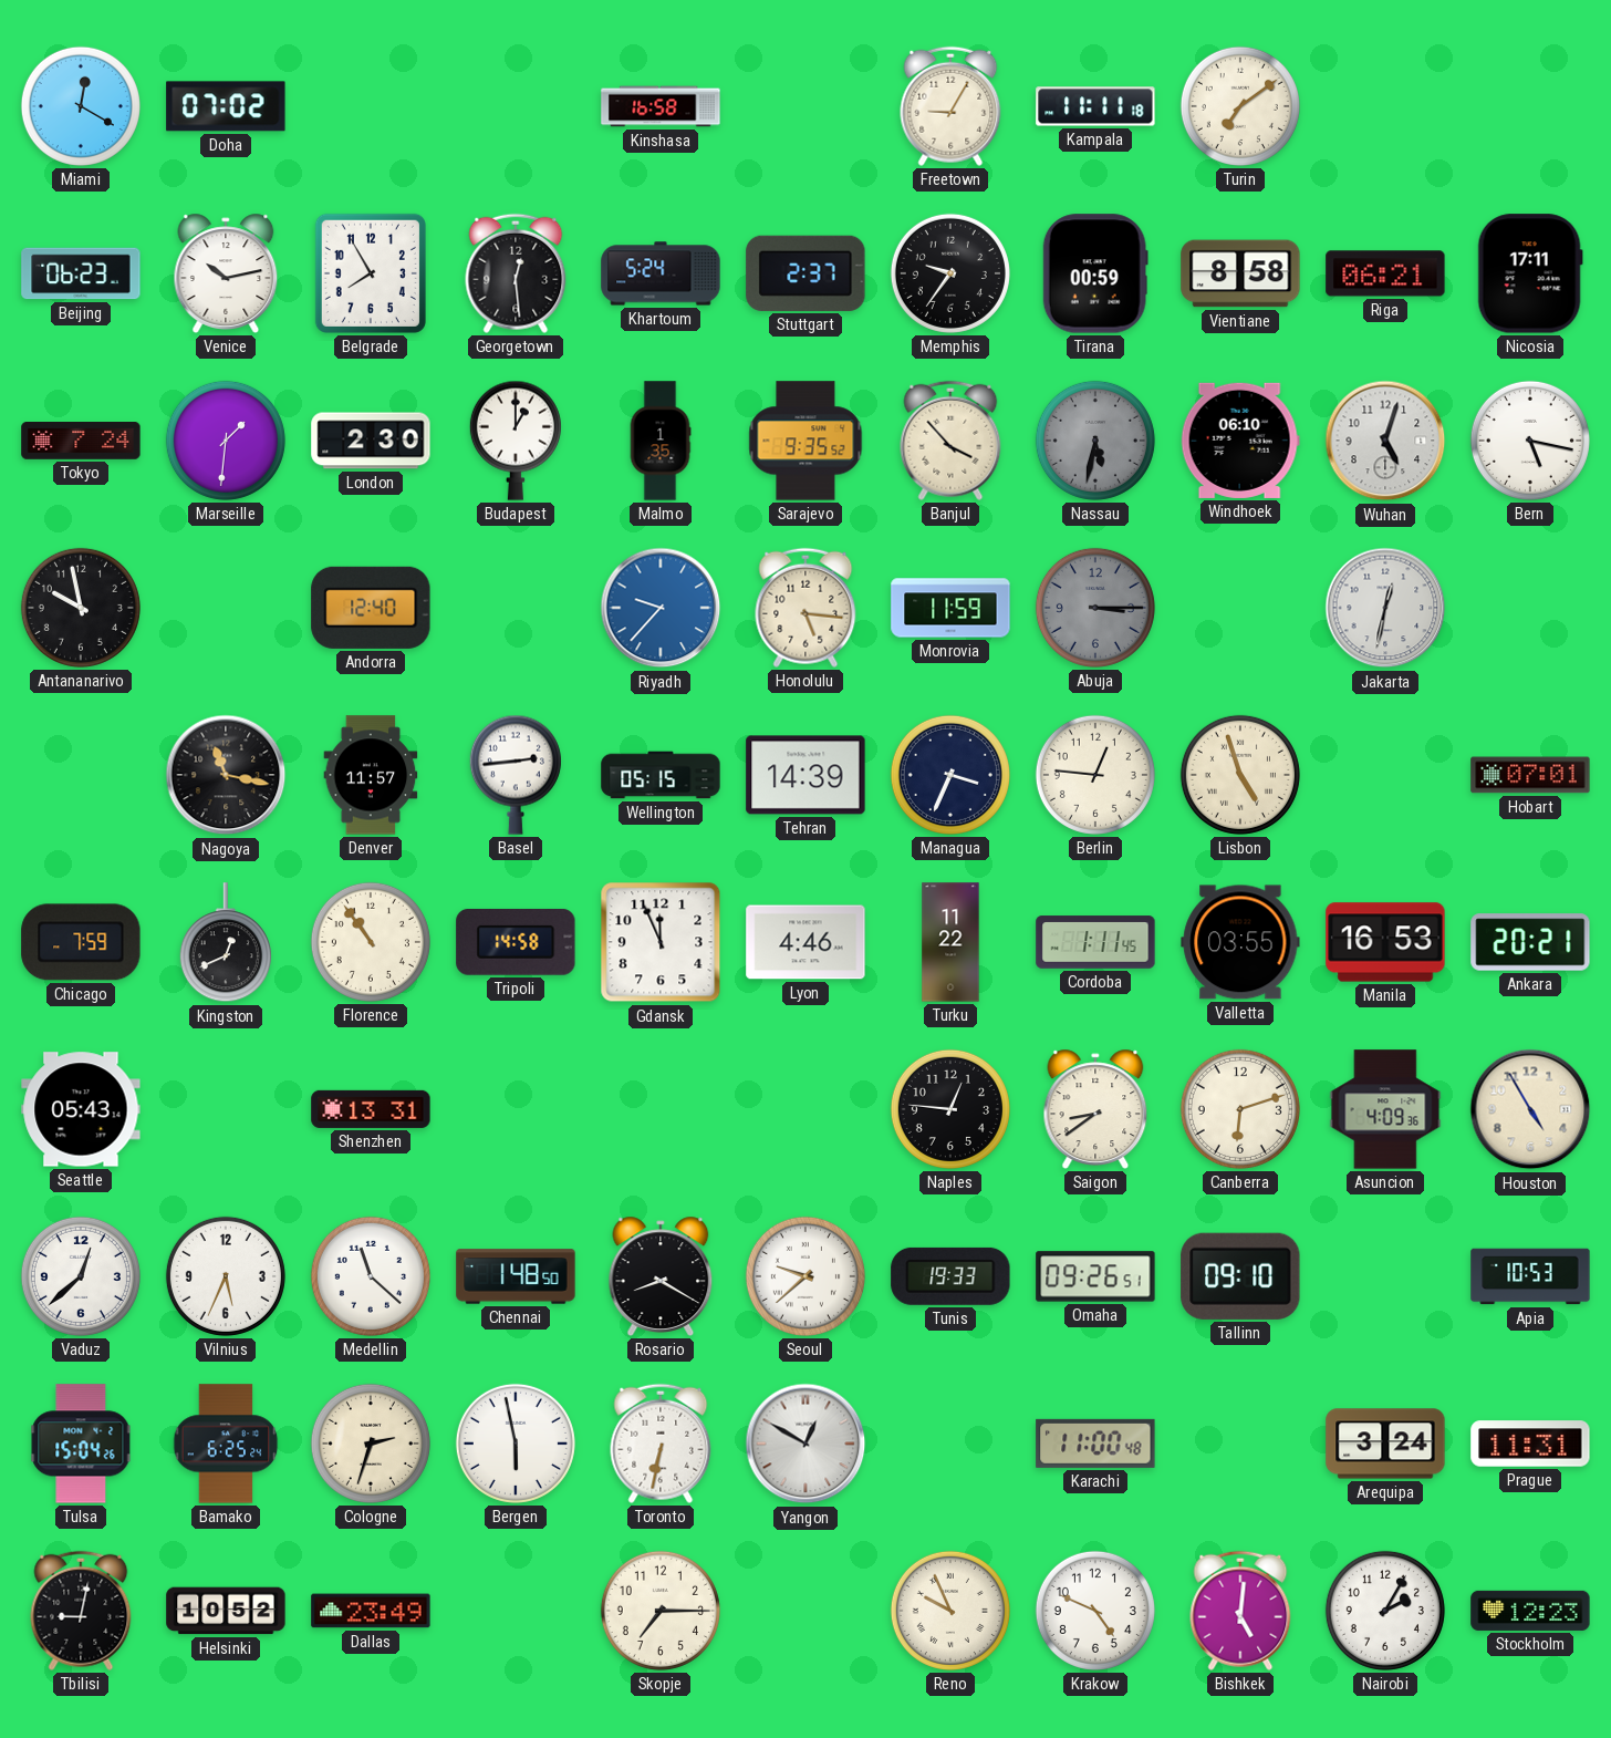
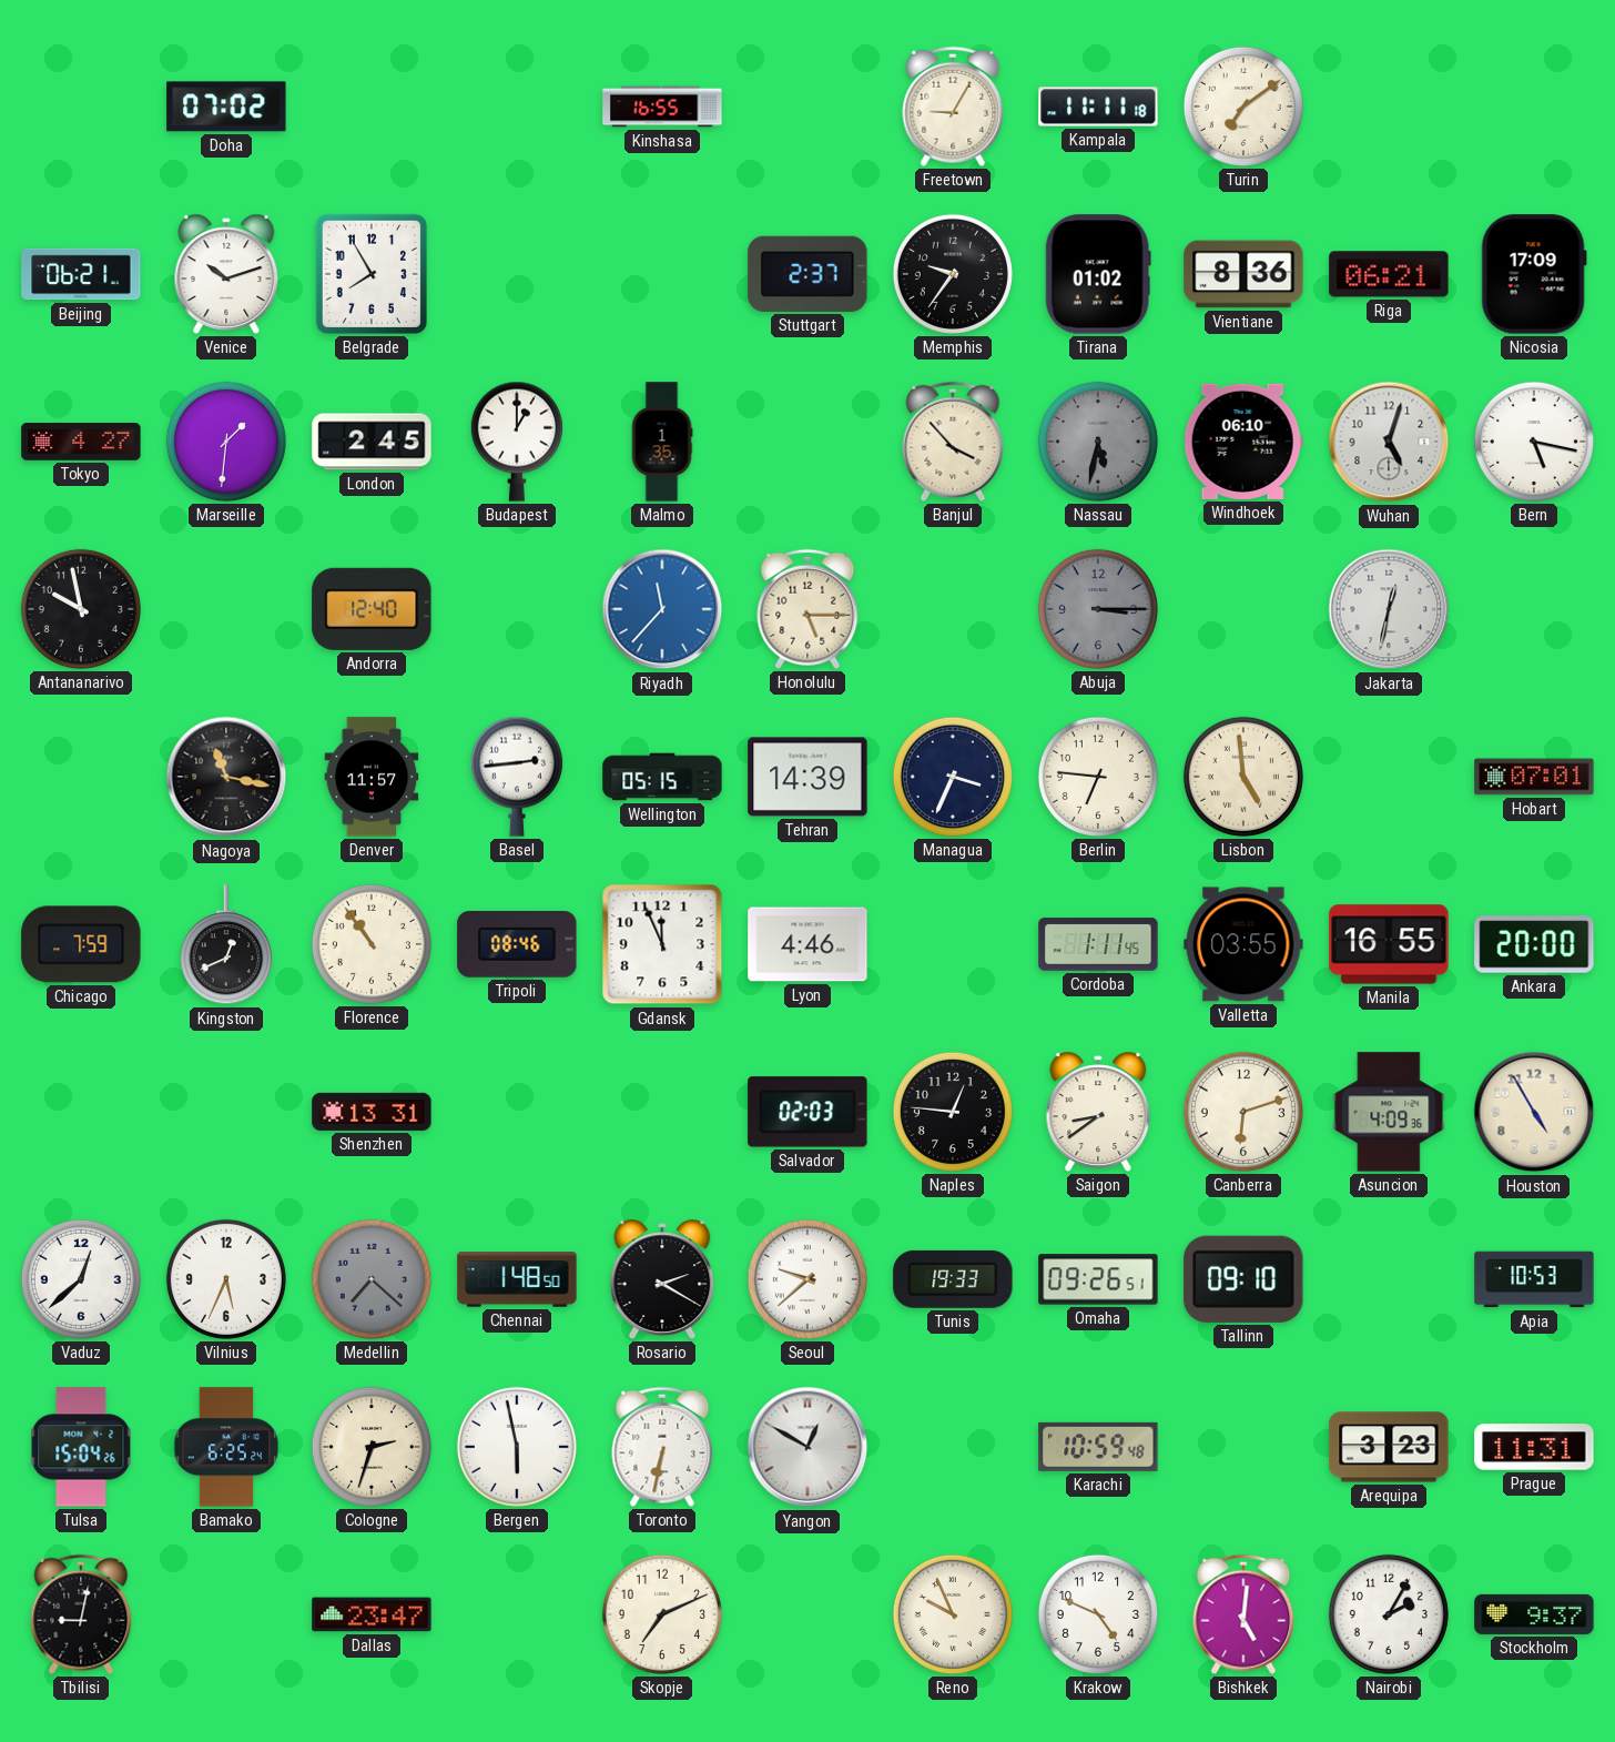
Miami: 12:20 -> none (81, 106)
Kinshasa: 16:58 -> 16:55 (662, 107)
Beijing: 06:23 -> 06:21 (81, 274)
Venice: 10:13 -> 10:12 (226, 274)
Georgetown: 12:29 -> none (516, 273)
Khartoum: 5:24 -> none (661, 273)
Tirana: 00:59 -> 01:02 (1098, 274)
Vientiane: 8:58 -> 8:36 (1243, 274)
Nicosia: 17:11 -> 17:09 (1534, 274)
Tokyo: 7:24 -> 4:27 (81, 443)
London: 2:30 -> 2:45 (372, 442)
Sarajevo: 9:35 -> none (805, 441)
Riyadh: 9:37 -> 11:37 (662, 609)
Honolulu: 5:16 -> 5:15 (807, 609)
Monrovia: 11:59 -> none (950, 608)
Berlin: 12:46 -> 6:46 (1098, 777)
Lisbon: 4:57 -> 4:59 (1243, 777)
Tripoli: 14:58 -> 08:46 (517, 944)
Turku: 11:22 -> none (950, 942)
Manila: 16:53 -> 16:55 (1389, 944)
Ankara: 20:21 -> 20:00 (1534, 944)
Seattle: 05:43 -> none (81, 1109)
Salvador: none -> 02:03 (807, 1112)
Medellin: 11:22 -> 7:22 (372, 1279)
Medellin dial: white -> grey (372, 1279)
Rosario: 8:20 -> 2:20 (662, 1279)
Karachi: 11:00 -> 10:59 (1098, 1447)
Arequipa: 3:24 -> 3:23 (1389, 1447)
Helsinki: 10:52 -> none (226, 1611)
Dallas: 23:49 -> 23:47 (372, 1614)
Skopje: 7:15 -> 7:11 (662, 1614)
Stockholm: 12:23 -> 9:37 (1534, 1614)
